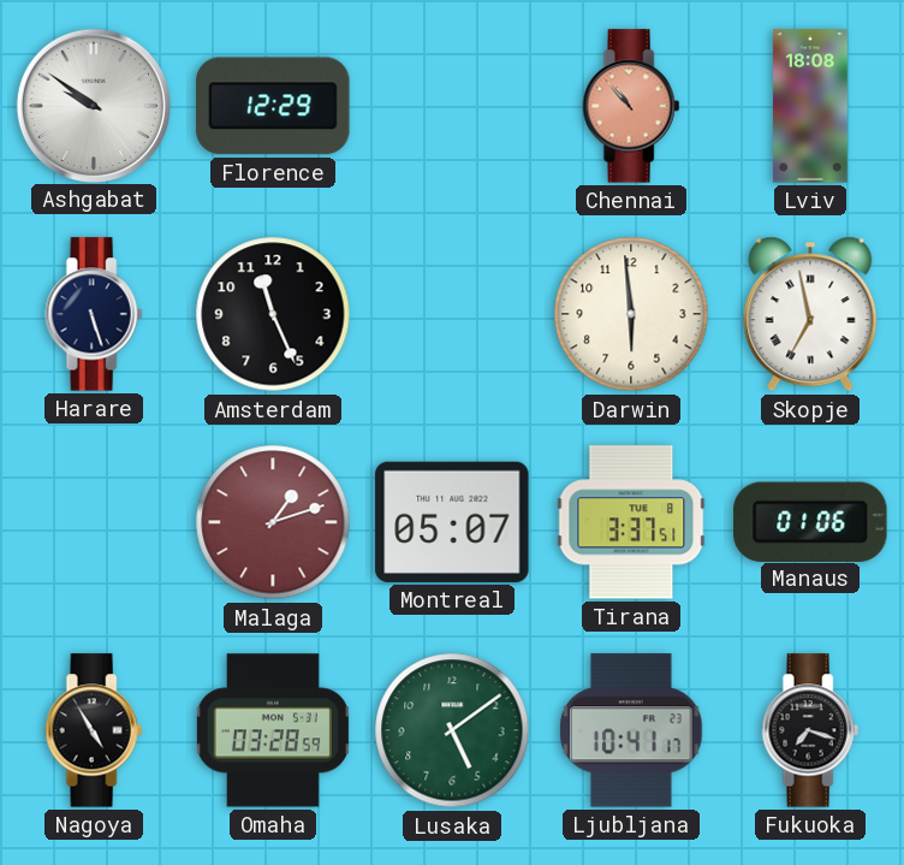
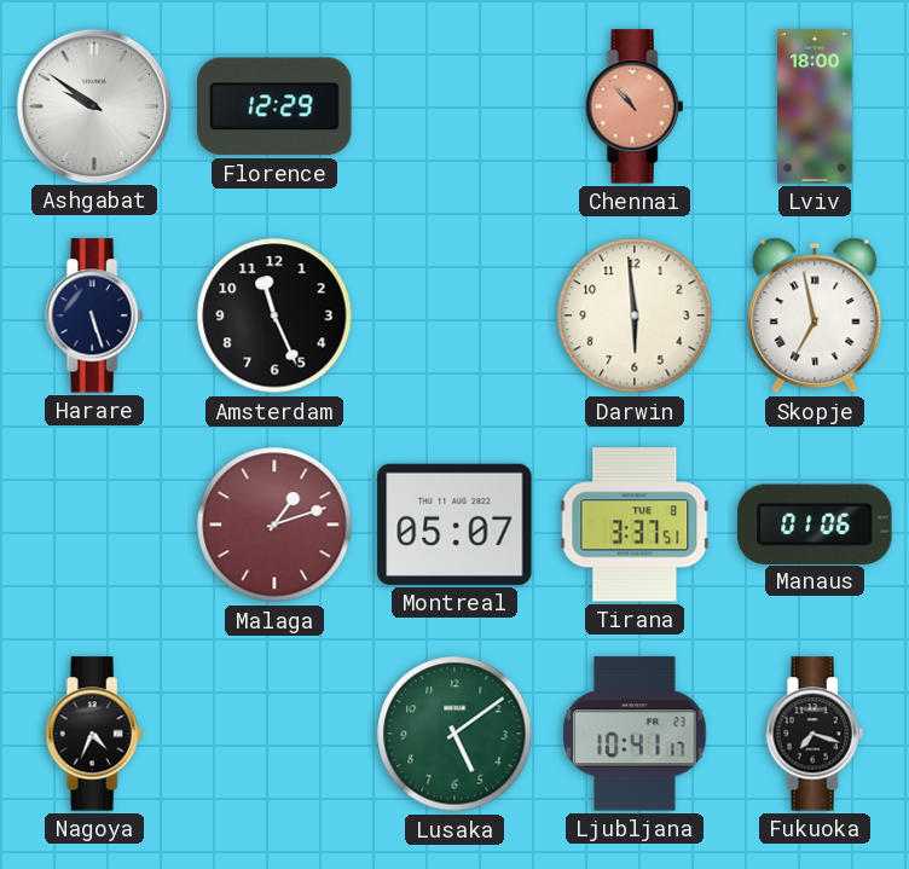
Lviv: 18:08 -> 18:00 (816, 106)
Nagoya: 4:55 -> 4:34 (94, 734)
Omaha: 03:28 -> none (273, 730)
